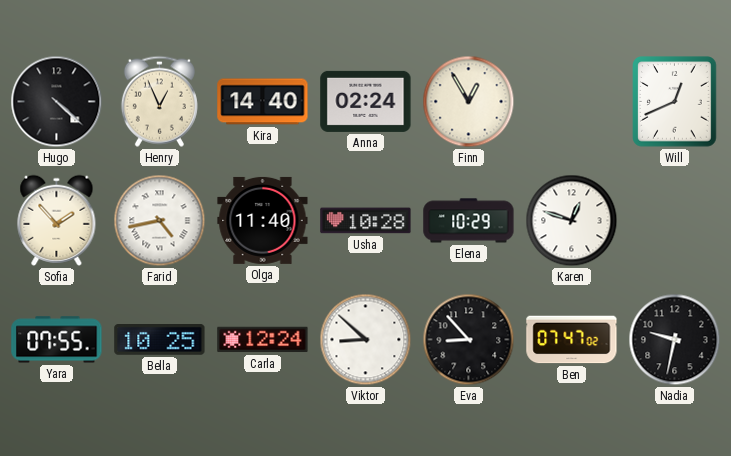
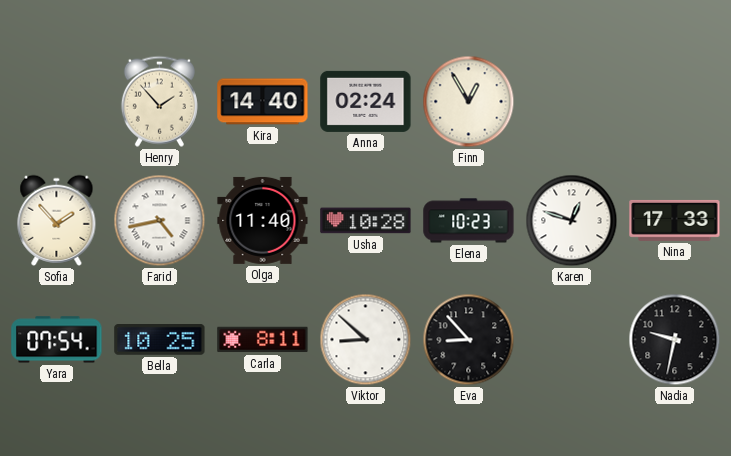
Hugo: 4:22 -> none (57, 102)
Henry: 12:56 -> 1:53 (159, 101)
Will: 12:41 -> none (675, 102)
Elena: 10:29 -> 10:23 (469, 221)
Nina: none -> 17:33 (675, 220)
Yara: 07:55 -> 07:54 (57, 340)
Carla: 12:24 -> 8:11 (263, 340)
Ben: 07:47 -> none (572, 340)
